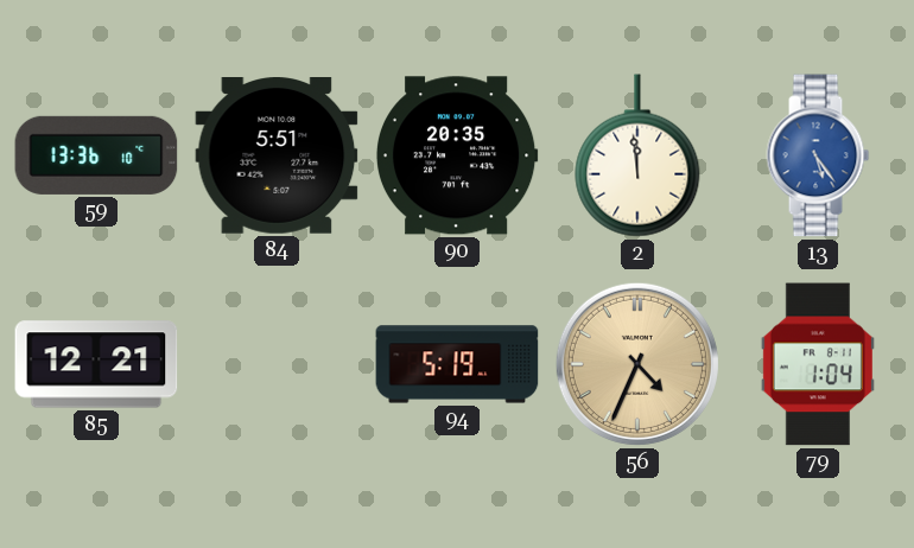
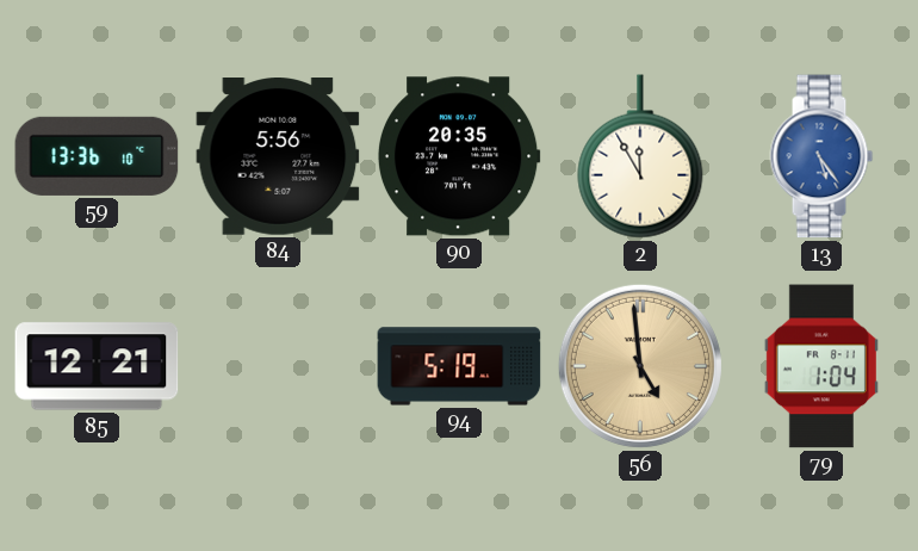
84: 5:51 -> 5:56 (278, 157)
2: 11:59 -> 11:55 (640, 156)
56: 4:34 -> 4:59 (640, 366)
